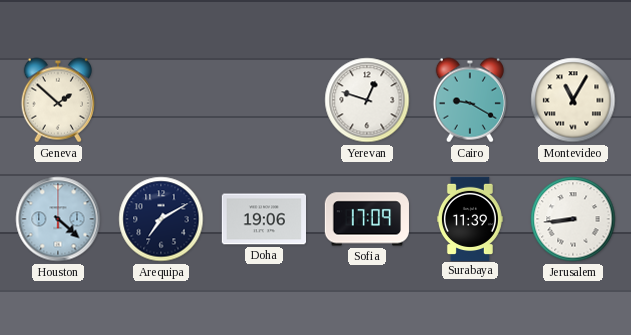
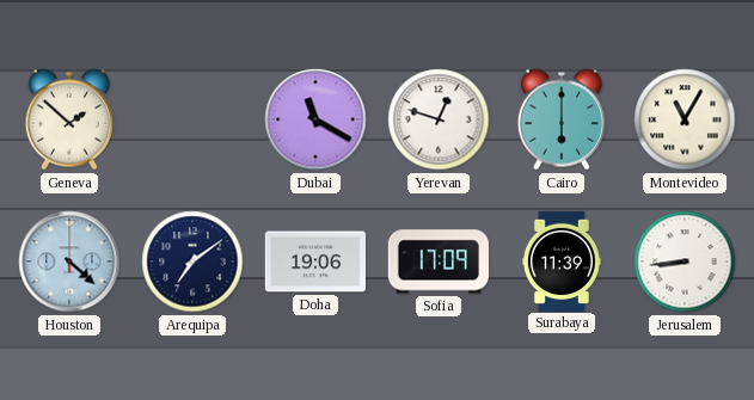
Dubai: none -> 11:20 (315, 119)
Cairo: 9:20 -> 6:00 (562, 119)
Arequipa: 7:10 -> 7:09 (192, 261)
